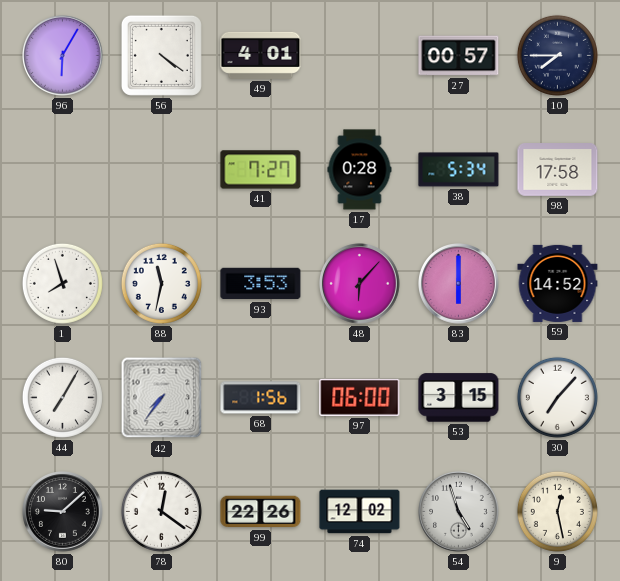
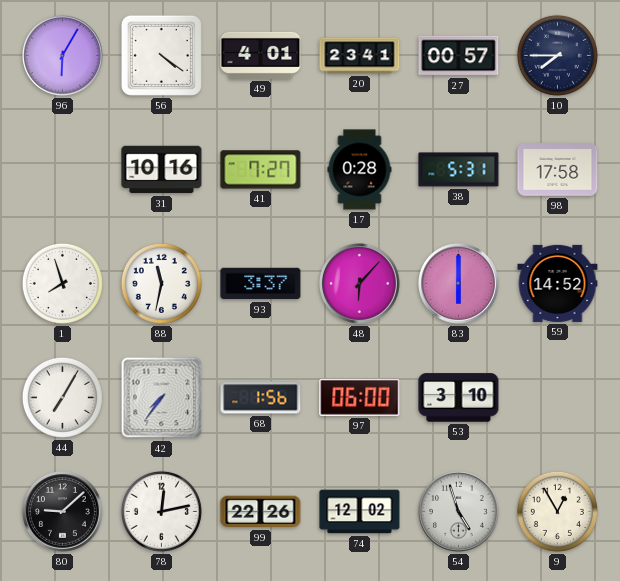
20: none -> 23:41 (360, 56)
31: none -> 10:16 (162, 170)
38: 5:34 -> 5:31 (459, 170)
93: 3:53 -> 3:37 (261, 284)
53: 3:15 -> 3:10 (459, 398)
30: 7:07 -> none (557, 397)
78: 12:21 -> 12:13 (161, 511)
9: 12:28 -> 12:55 (557, 511)
